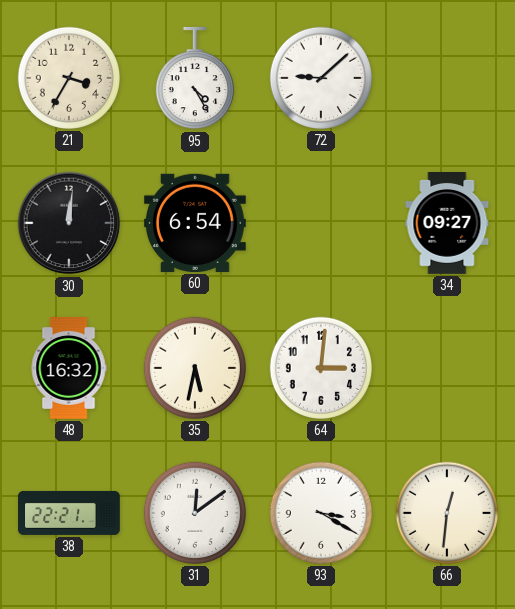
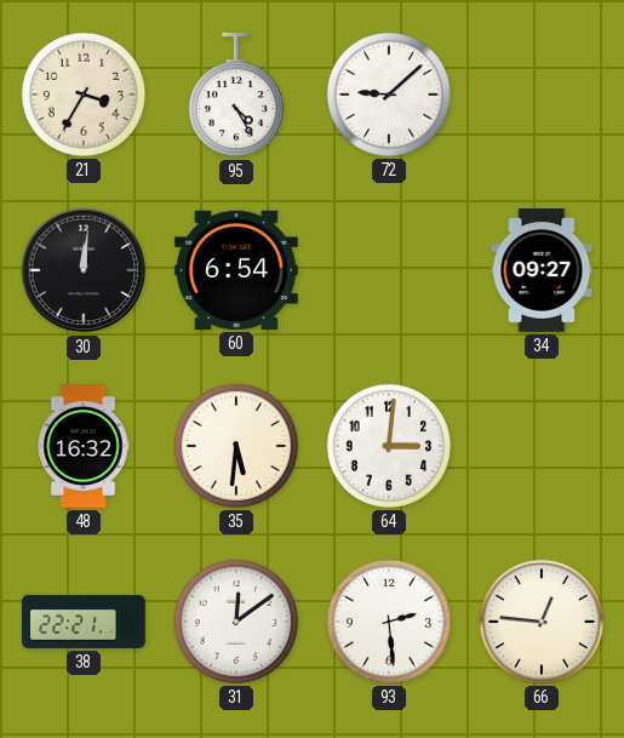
35: 5:32 -> 5:31 (236, 446)
93: 3:20 -> 2:29 (389, 622)
66: 12:31 -> 12:46 (542, 622)
